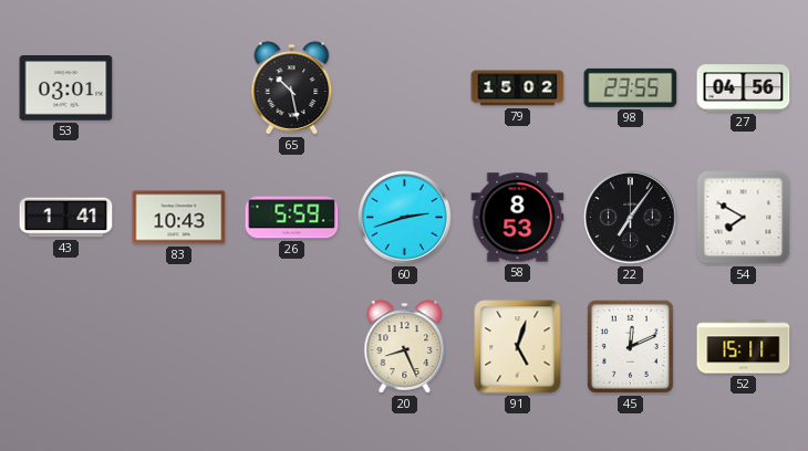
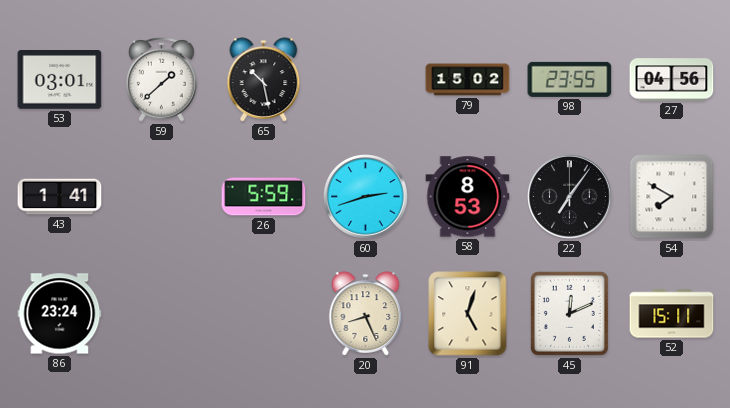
59: none -> 1:38 (162, 80)
83: 10:43 -> none (179, 218)
86: none -> 23:24 (60, 314)
